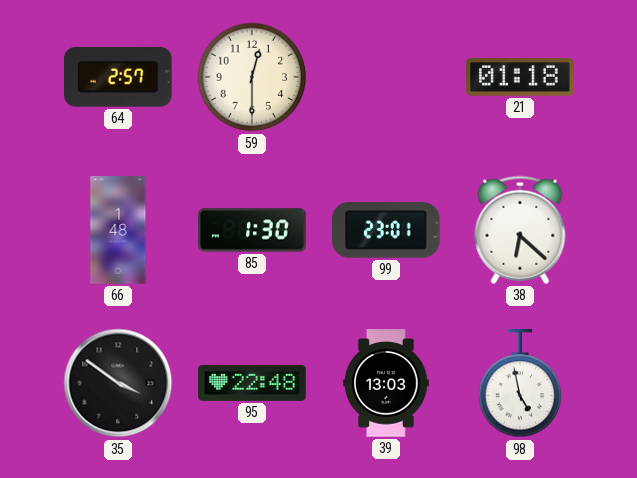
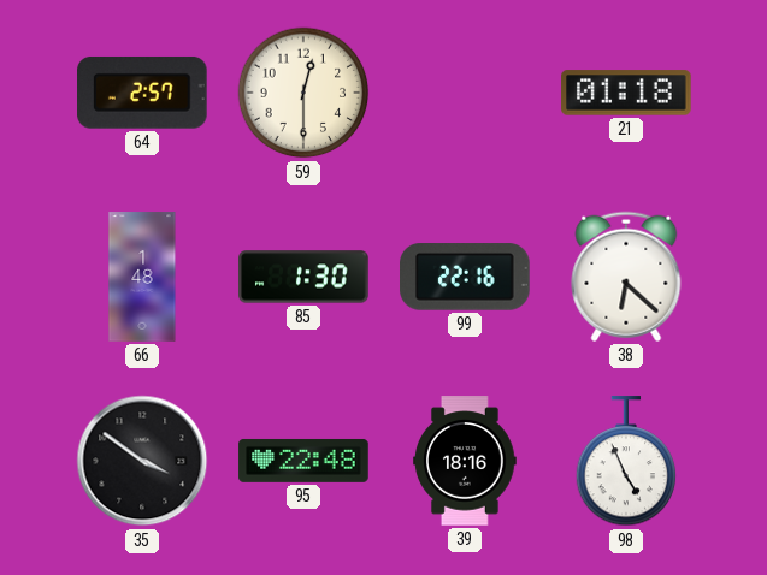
99: 23:01 -> 22:16 (465, 277)
39: 13:03 -> 18:16 (465, 461)
98: 4:58 -> 4:56 (626, 462)
